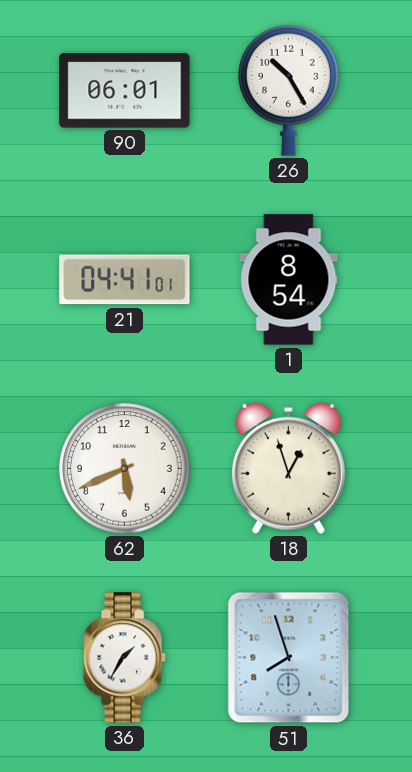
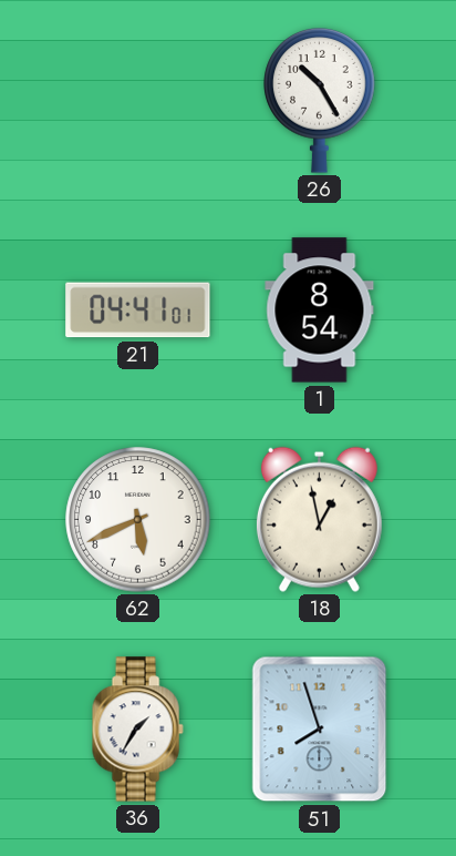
90: 06:01 -> none (125, 91)
18: 12:57 -> 12:58 (319, 519)
